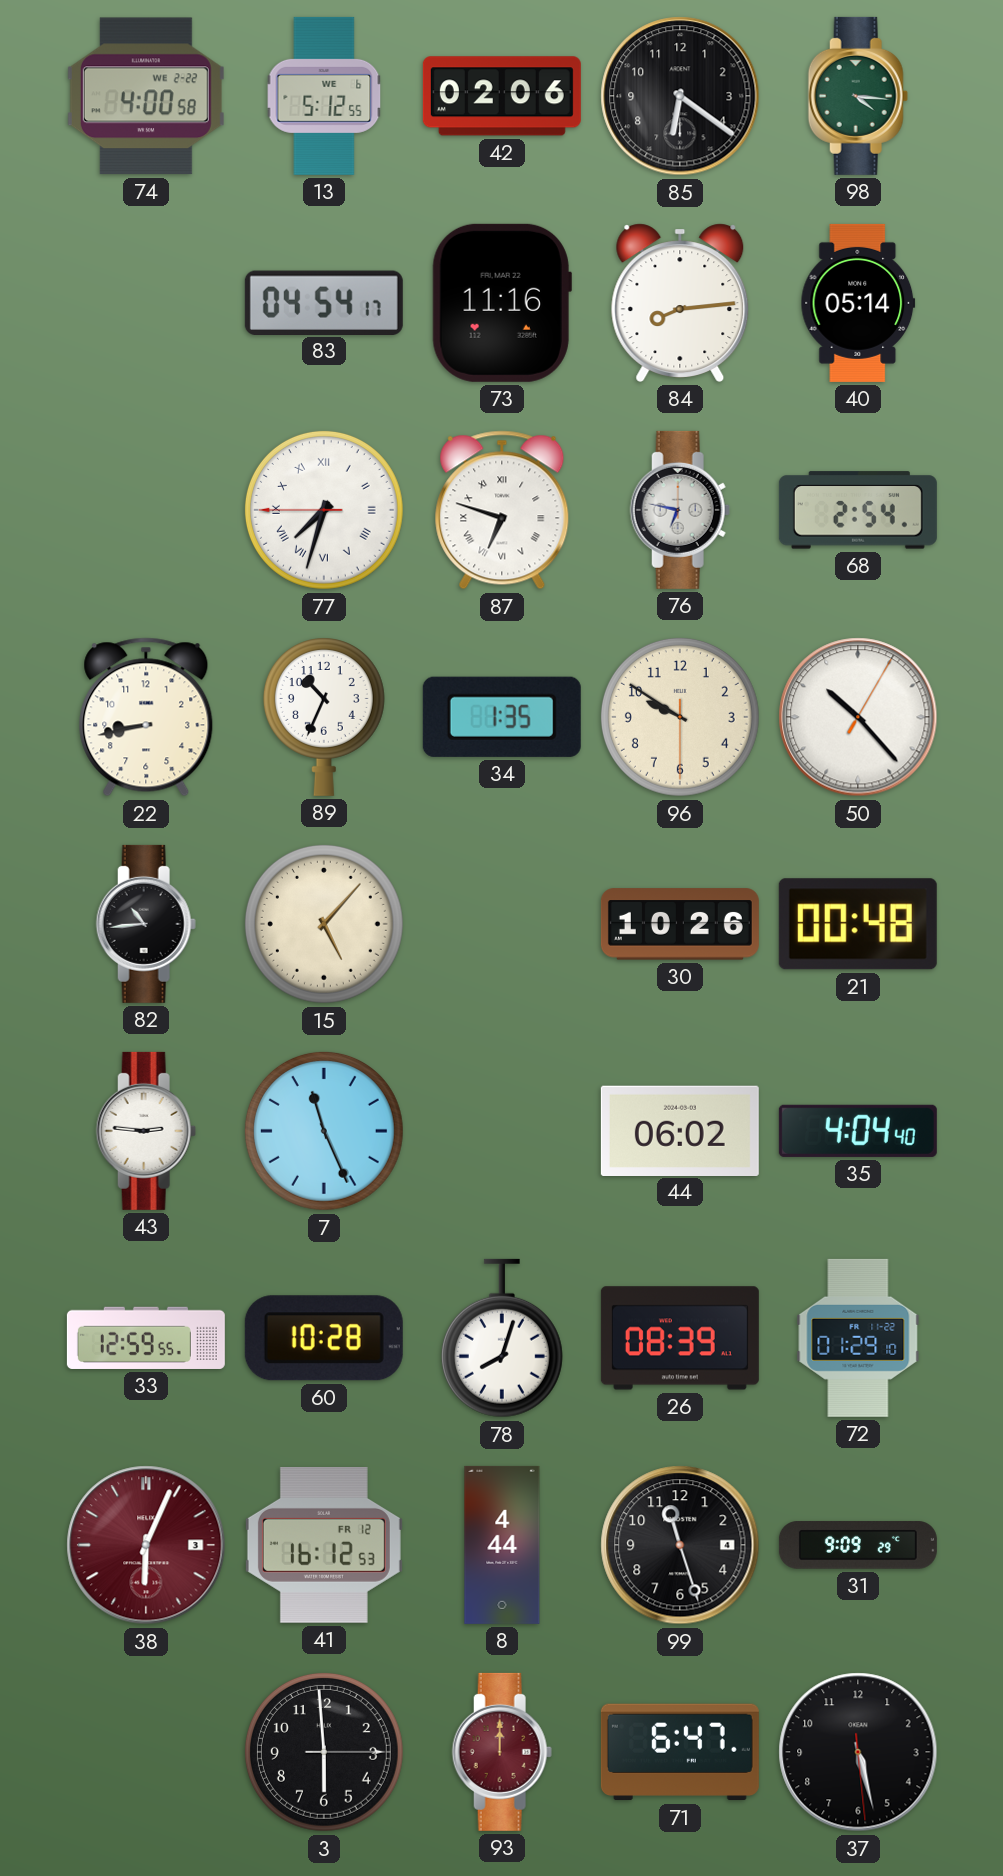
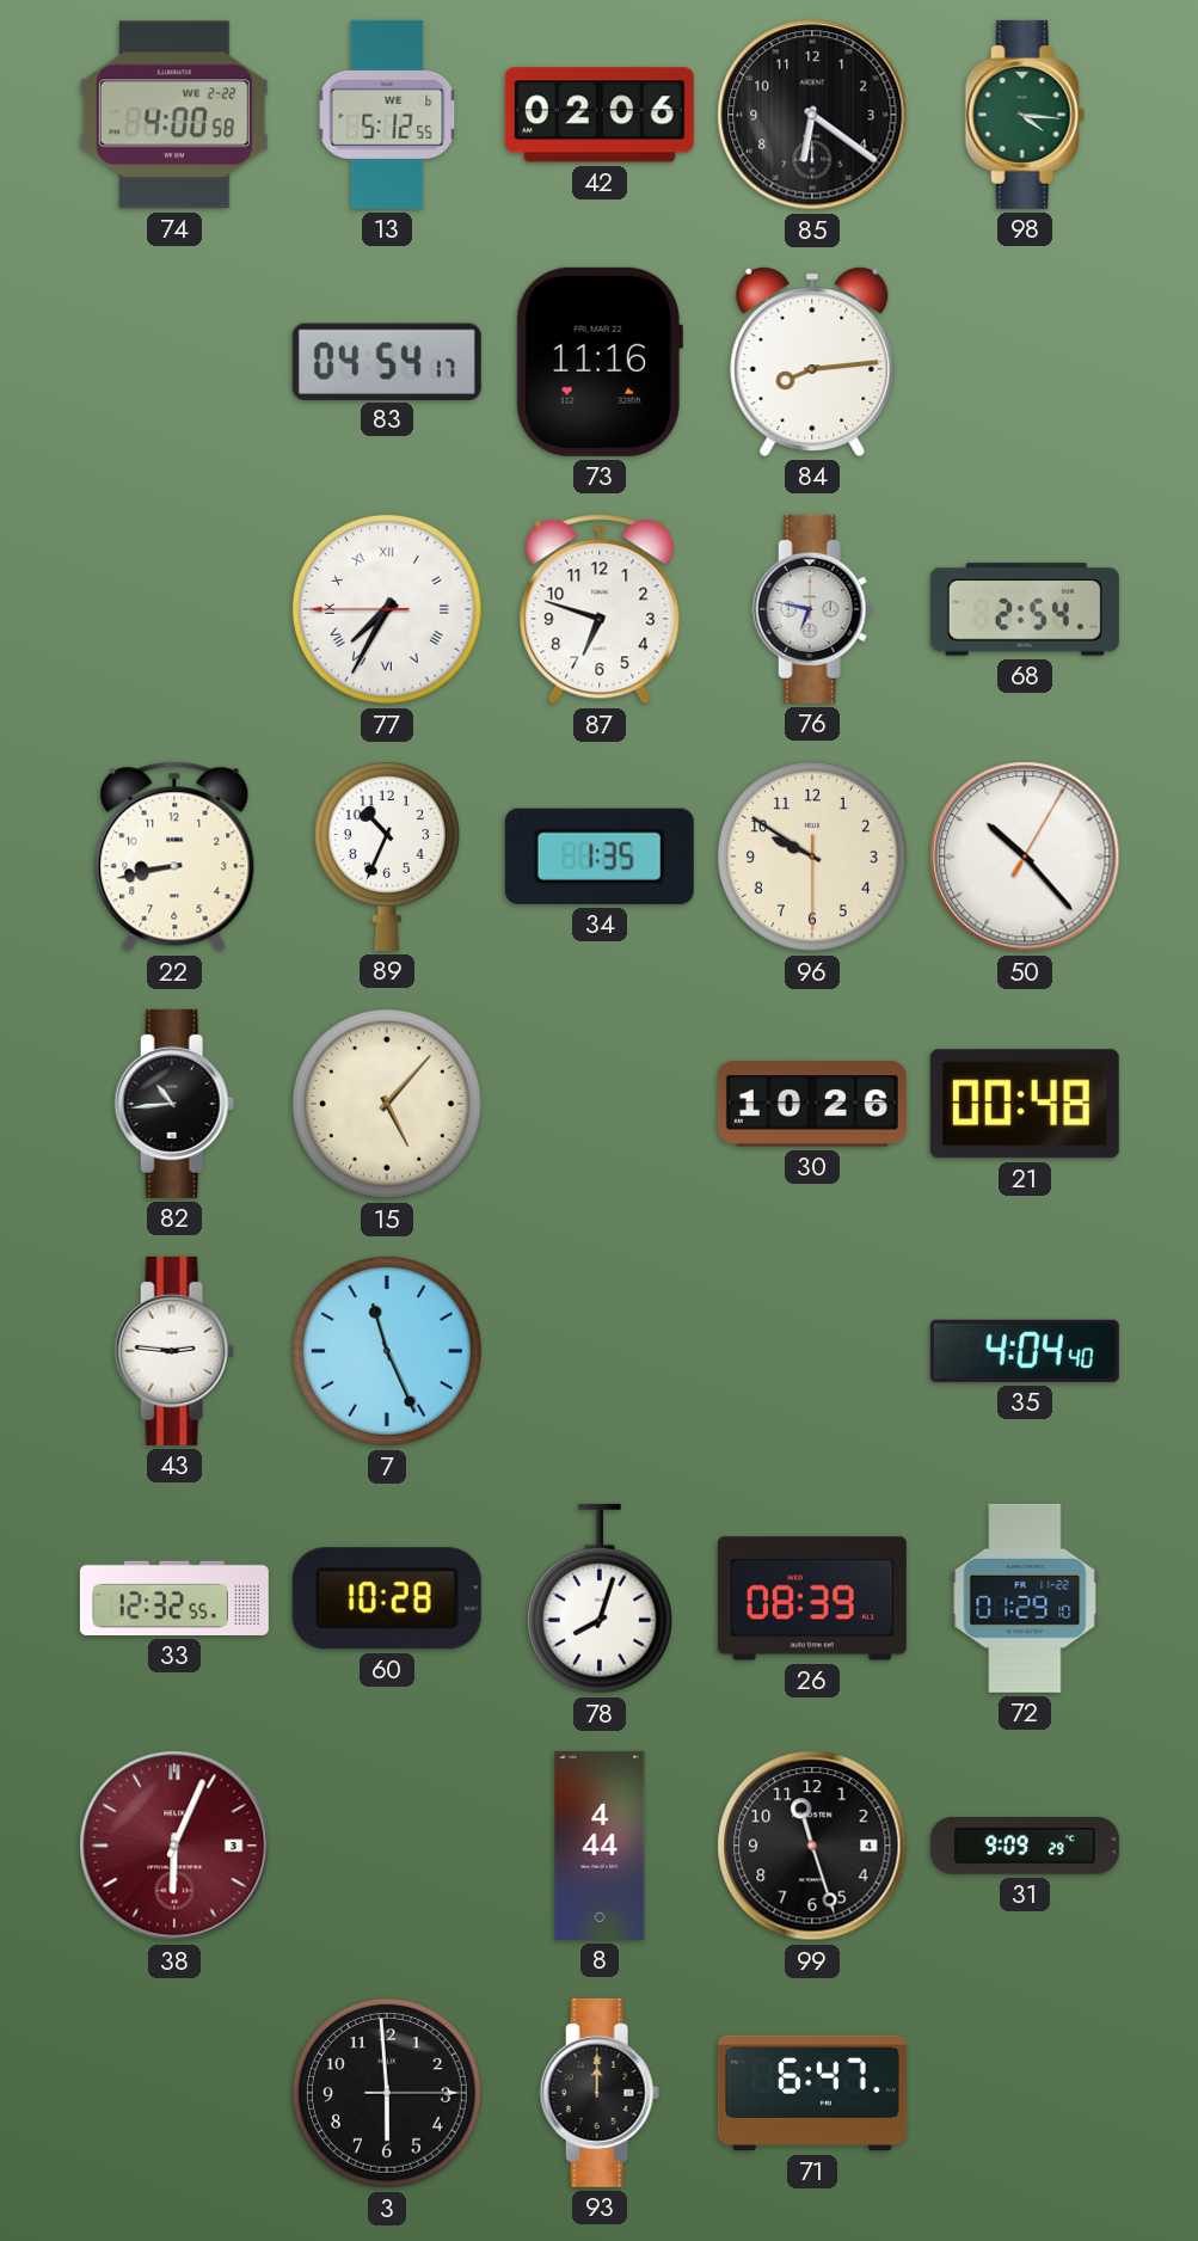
40: 05:14 -> none (858, 303)
77: 7:32 -> 7:34 (387, 609)
87 numerals: Roman -> Arabic (600, 609)
44: 06:02 -> none (680, 1130)
33: 12:59 -> 12:32 (174, 1598)
41: 16:12 -> none (324, 1545)
93 dial: burgundy -> black (600, 2093)
37: 5:27 -> none (858, 1752)
